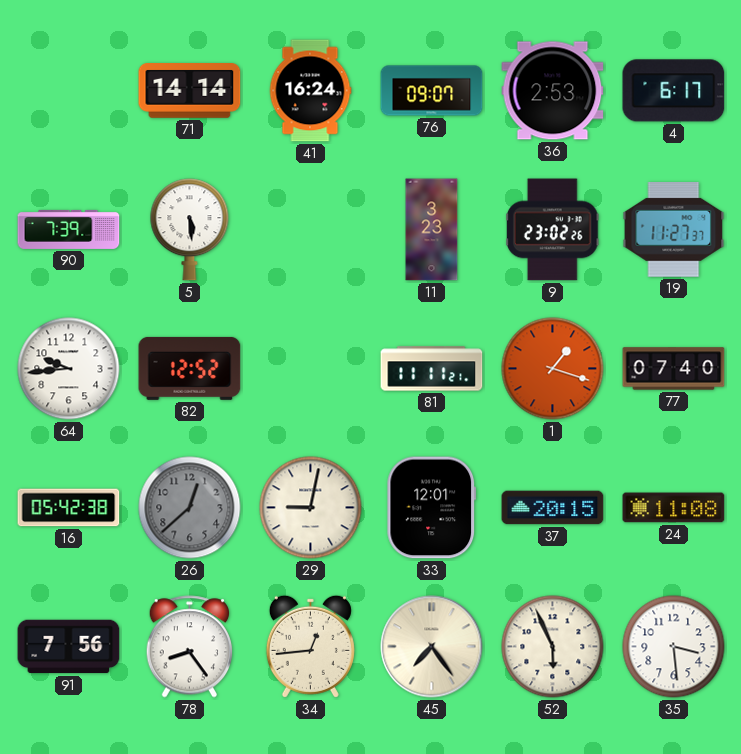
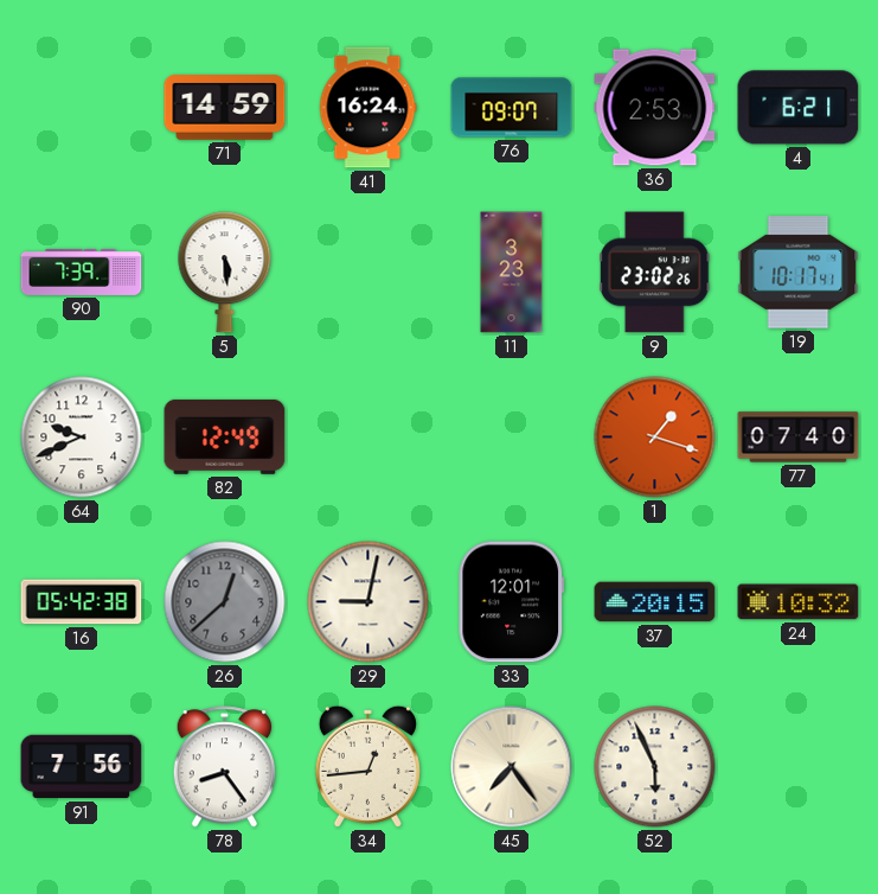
71: 14:14 -> 14:59 (225, 108)
4: 6:17 -> 6:21 (799, 108)
19: 11:27 -> 10:17 (799, 273)
64: 9:44 -> 9:41 (82, 438)
82: 12:52 -> 12:49 (225, 436)
81: 11:11 -> none (432, 369)
24: 11:08 -> 10:32 (799, 602)
35: 3:29 -> none (674, 647)
